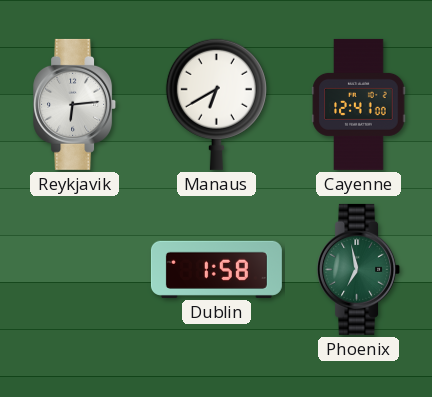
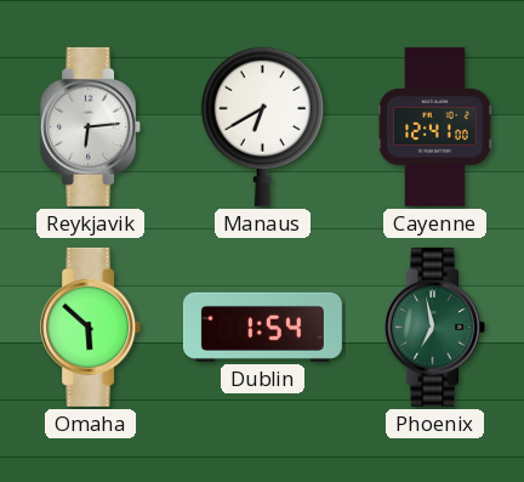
Omaha: none -> 5:52 (91, 327)
Dublin: 1:58 -> 1:54 (262, 327)
